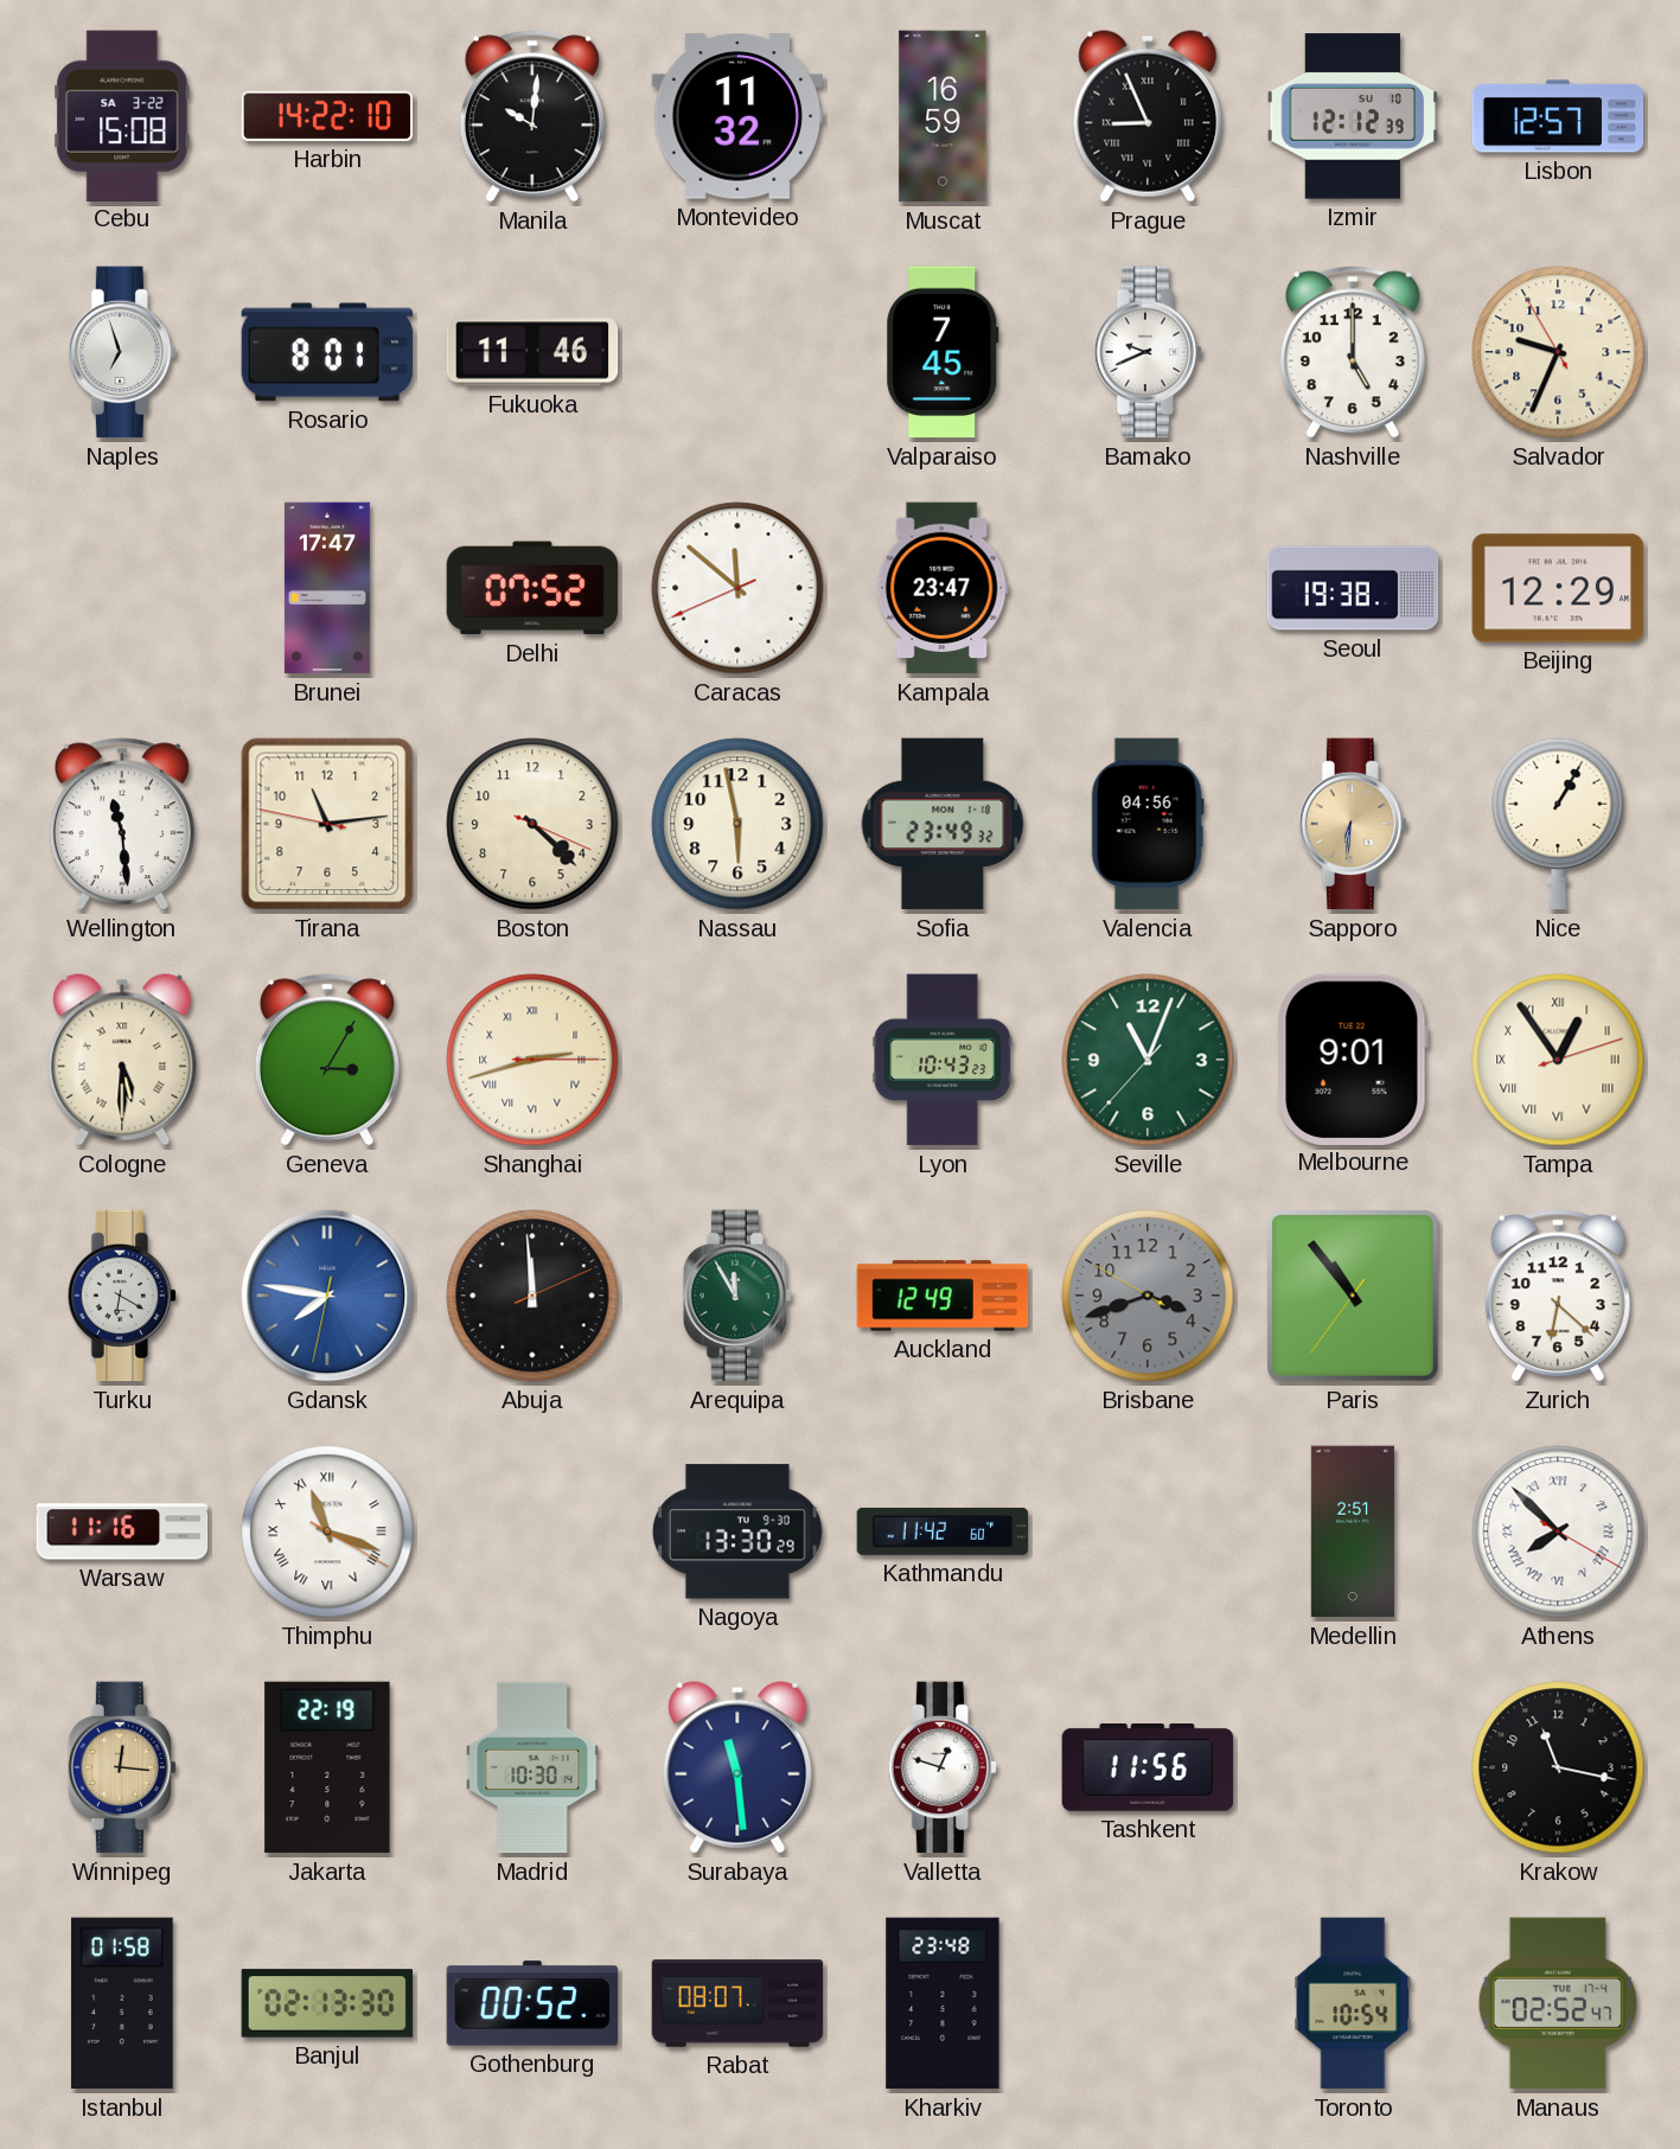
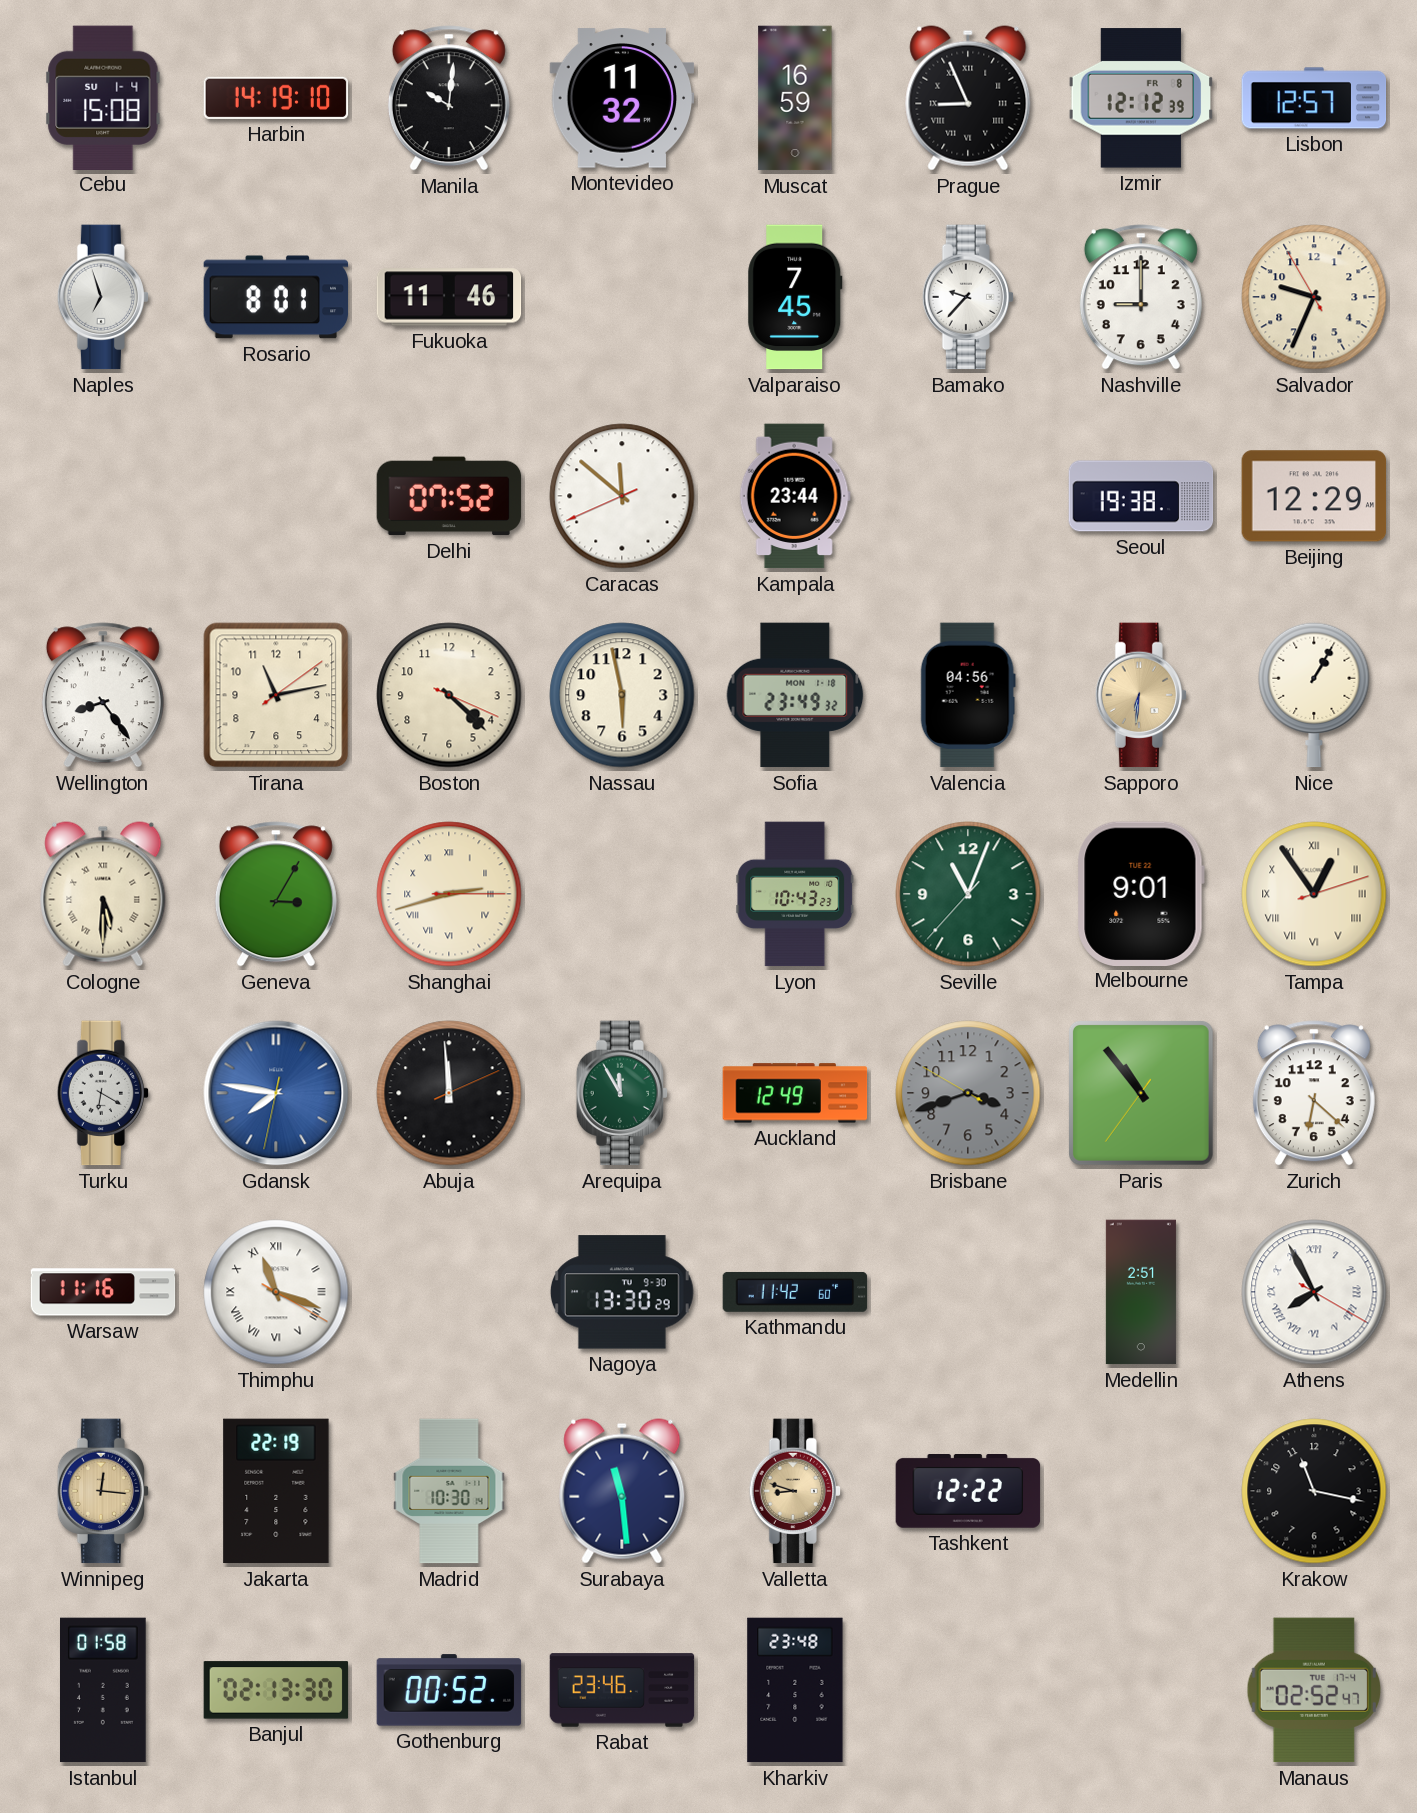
Cebu date: SA 3-22 -> SU 1-4 (103, 97)
Harbin: 14:22 -> 14:19 (276, 98)
Izmir date: SU 10 -> FR 8 (1141, 98)
Bamako: 9:41 -> 9:37 (968, 297)
Nashville: 5:00 -> 9:00 (1141, 297)
Brunei: 17:47 -> none (327, 588)
Kampala: 23:47 -> 23:44 (795, 496)
Wellington: 11:29 -> 8:24 (103, 695)
Tirana: 11:13:47 -> 11:13:09 (276, 695)
Athens: 7:52 -> 7:55 (1314, 1292)
Valletta: 12:48 -> 8:48 (795, 1491)
Valletta dial: white -> champagne (795, 1491)
Tashkent: 11:56 -> 12:22 (968, 1492)
Rabat: 08:07 -> 23:46 (622, 1690)
Toronto: 10:54 -> none (1353, 2003)
